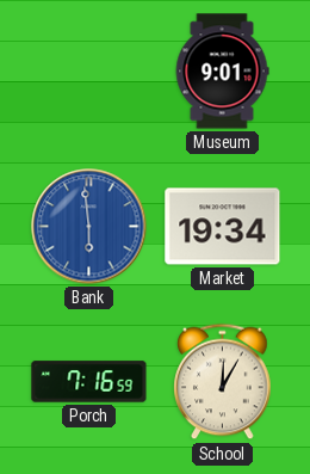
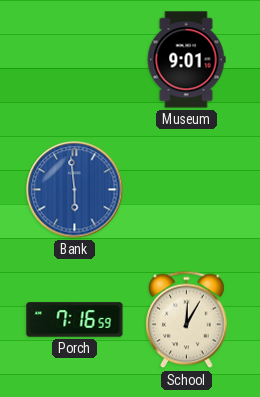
Market: 19:34 -> none (223, 227)
